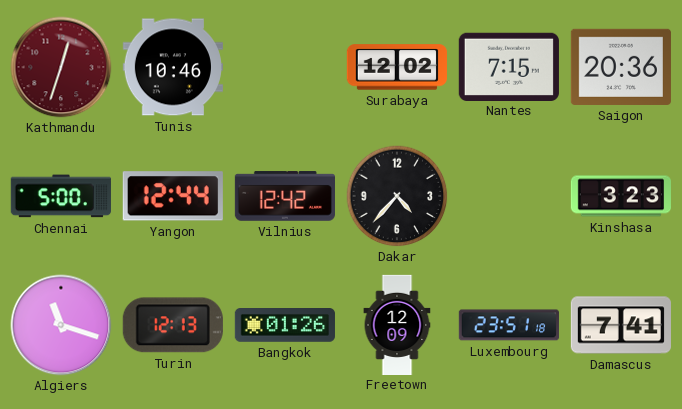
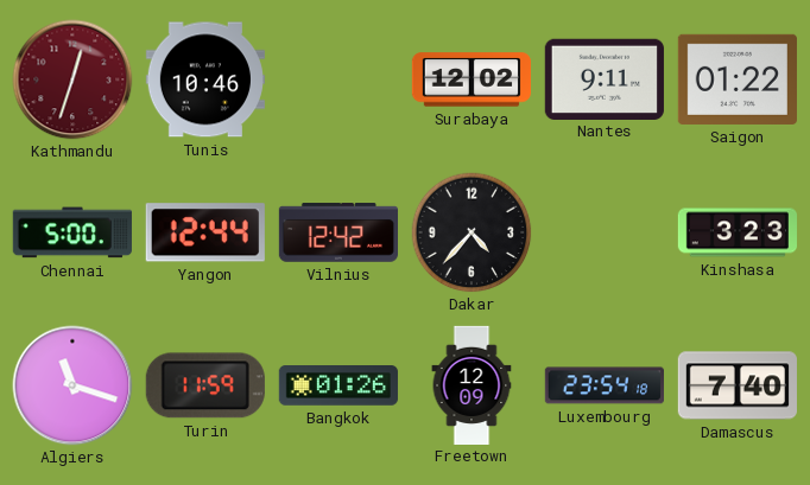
Nantes: 7:15 -> 9:11 (605, 78)
Saigon: 20:36 -> 01:22 (738, 79)
Turin: 12:13 -> 11:59 (205, 385)
Luxembourg: 23:51 -> 23:54 (605, 385)
Damascus: 7:41 -> 7:40 (738, 385)
